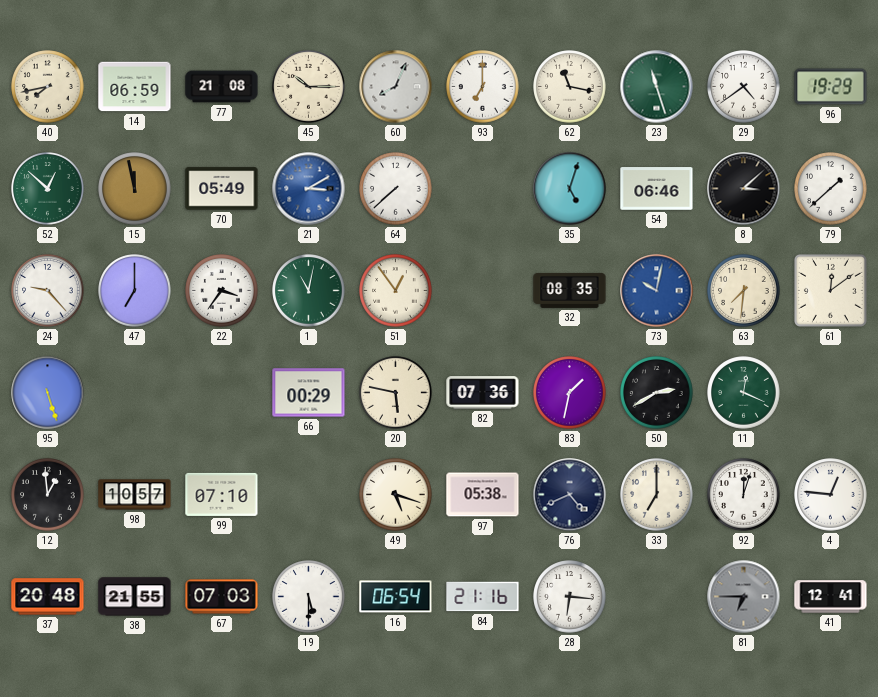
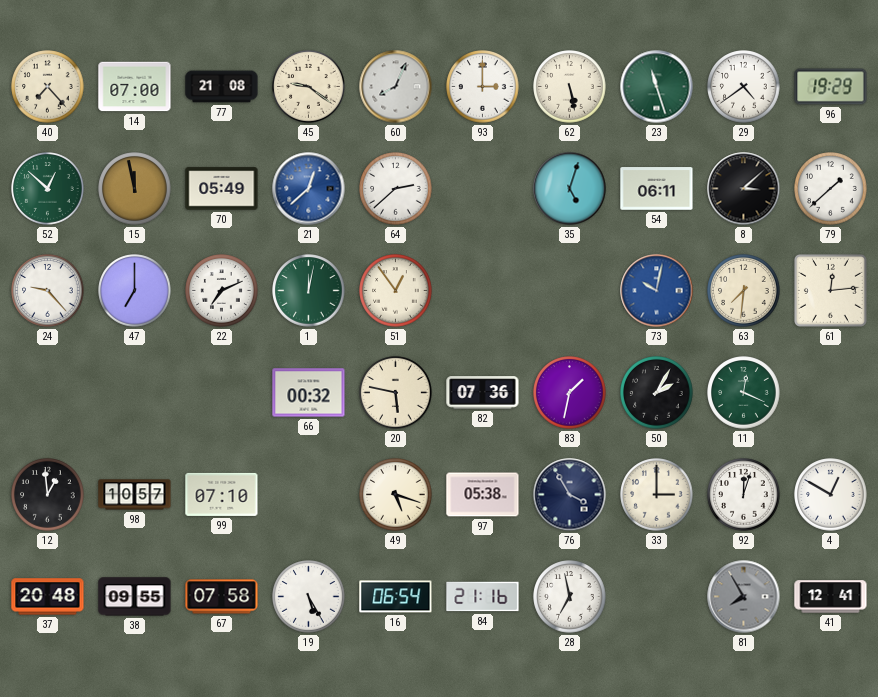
40: 7:43 -> 7:23 (48, 87)
14: 06:59 -> 07:00 (135, 87)
45: 10:15 -> 9:21 (309, 87)
93: 7:00 -> 3:00 (483, 87)
62: 11:17 -> 5:28 (570, 87)
21: 3:10 -> 12:38 (309, 189)
64: 7:38 -> 2:38 (396, 189)
54: 06:46 -> 06:11 (657, 189)
22: 3:36 -> 7:11 (222, 291)
1: 11:02 -> 12:02 (309, 291)
32: 08:35 -> none (570, 290)
61: 12:09 -> 12:14 (830, 290)
95: 5:27 -> none (48, 393)
66: 00:29 -> 00:32 (309, 393)
50: 2:40 -> 2:05 (657, 393)
76: 4:41 -> 3:55 (570, 495)
33: 7:00 -> 3:00 (657, 495)
4: 12:46 -> 12:50 (831, 495)
38: 21:55 -> 09:55 (135, 597)
67: 07:03 -> 07:58 (222, 597)
19: 5:30 -> 5:25 (309, 597)
28: 6:16 -> 6:58 (570, 597)
81: 6:45 -> 7:55 (744, 597)
